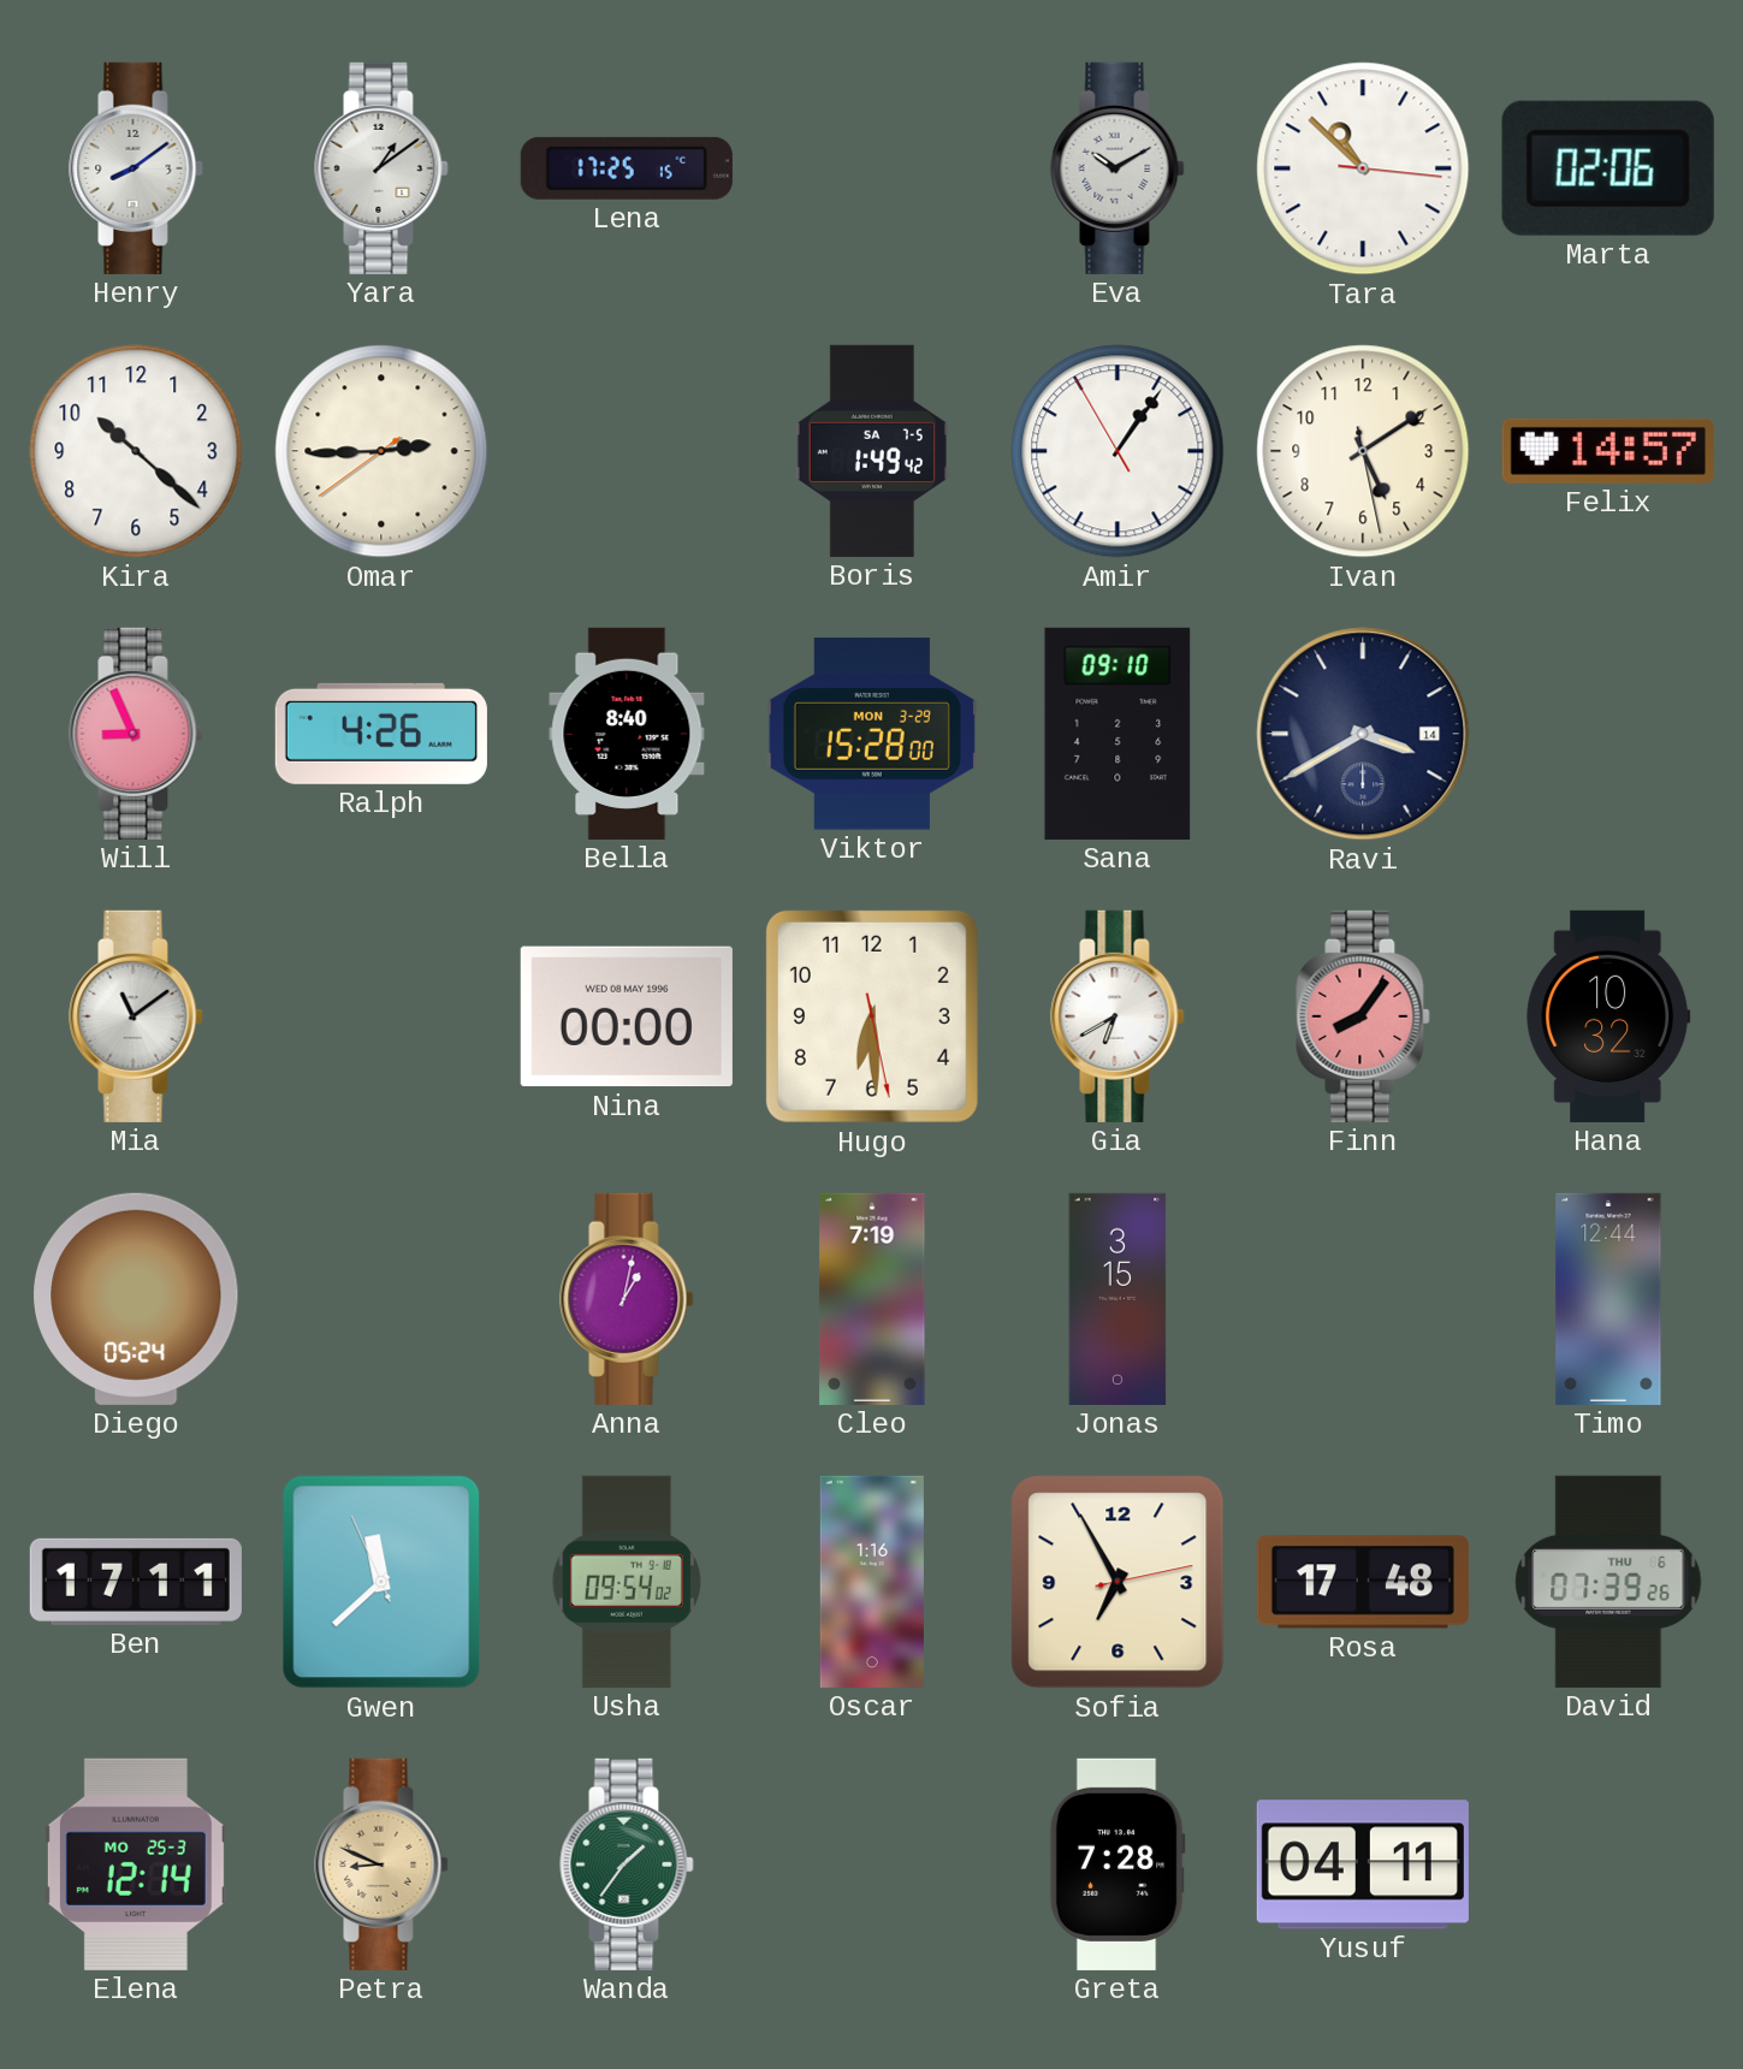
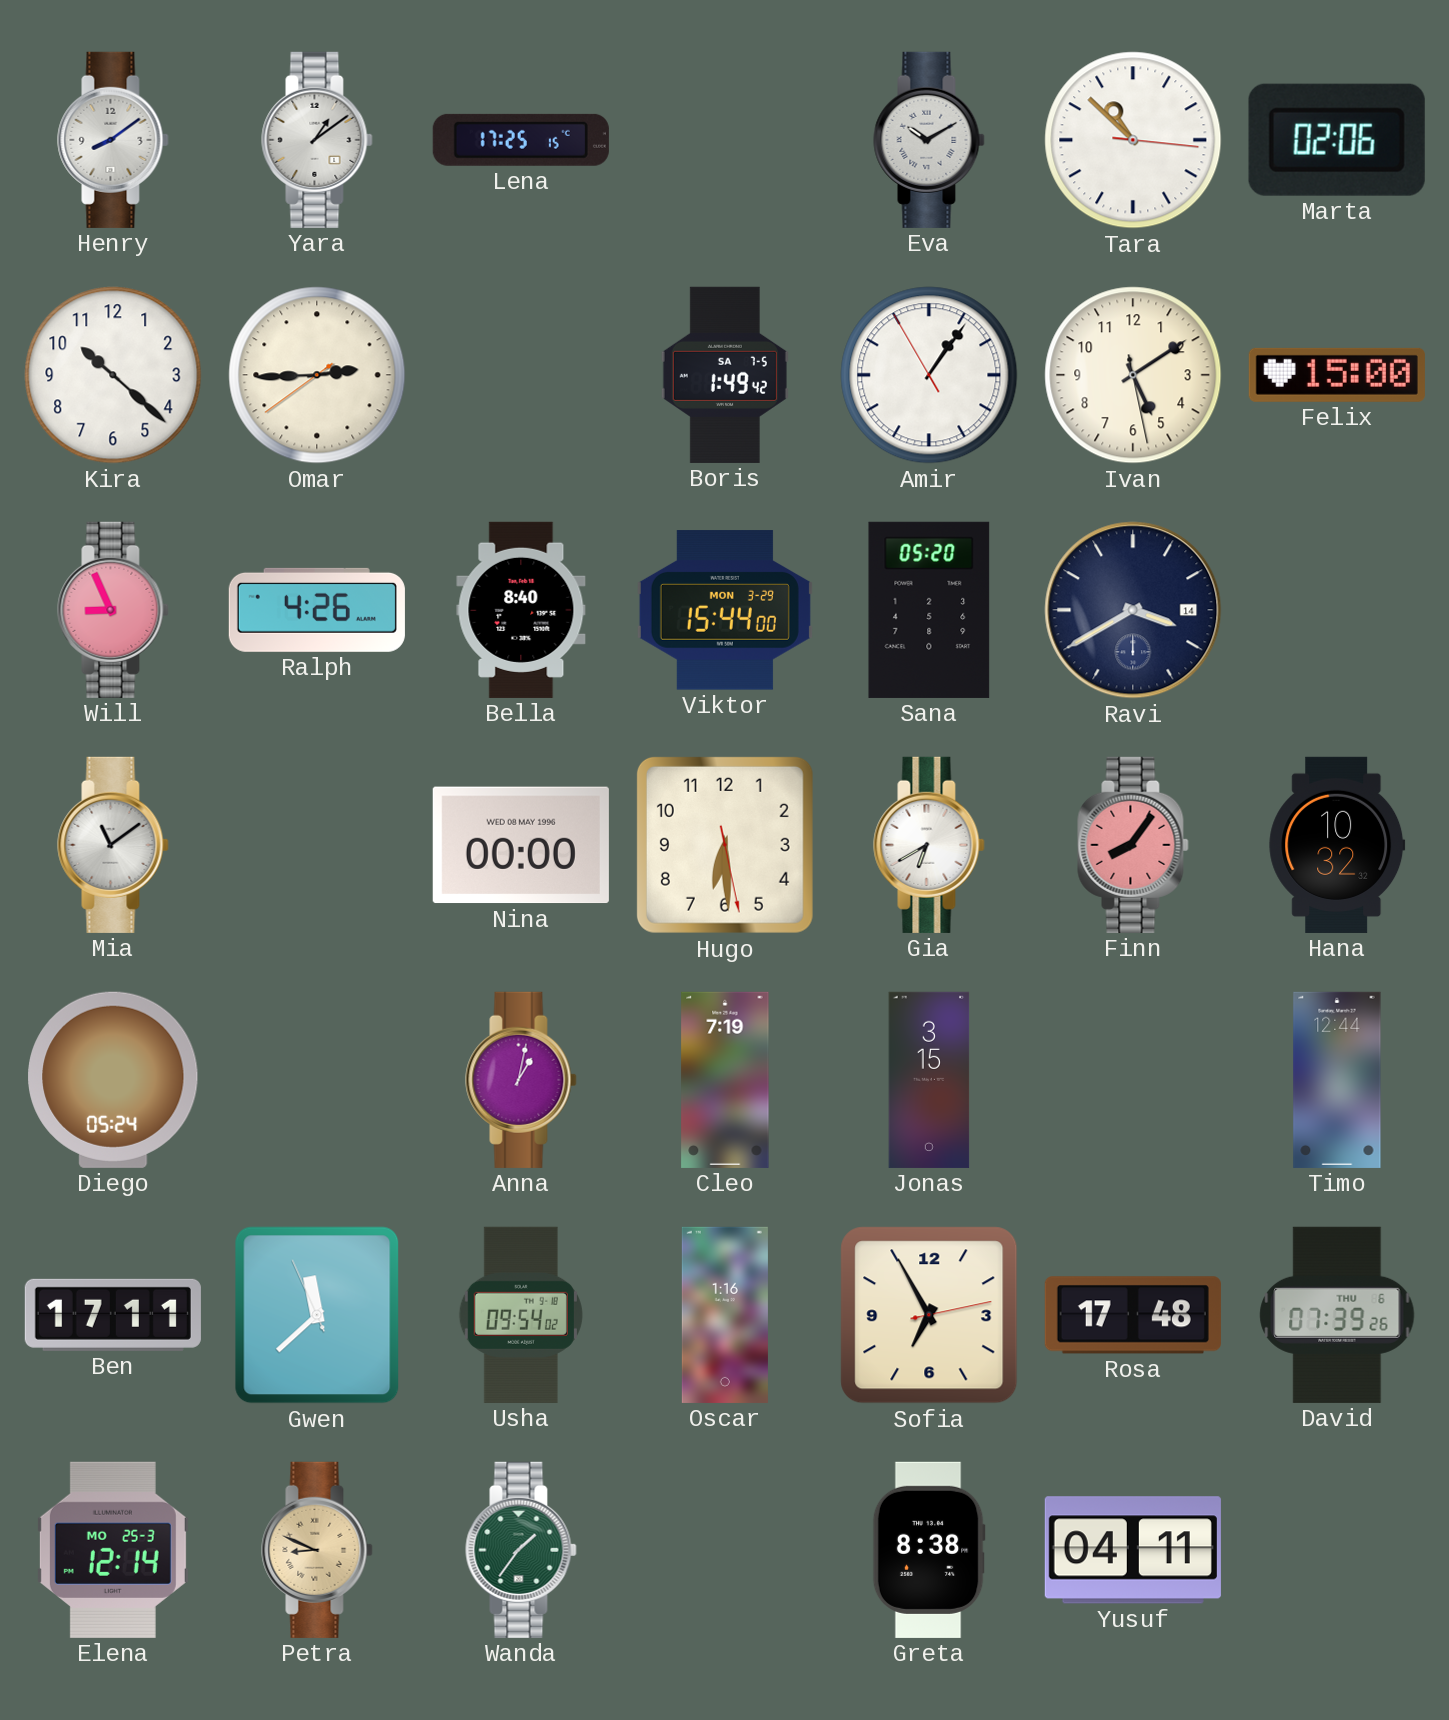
Felix: 14:57 -> 15:00 (1337, 375)
Viktor: 15:28 -> 15:44 (725, 610)
Sana: 09:10 -> 05:20 (929, 610)
Greta: 7:28 -> 8:38 (929, 1550)
